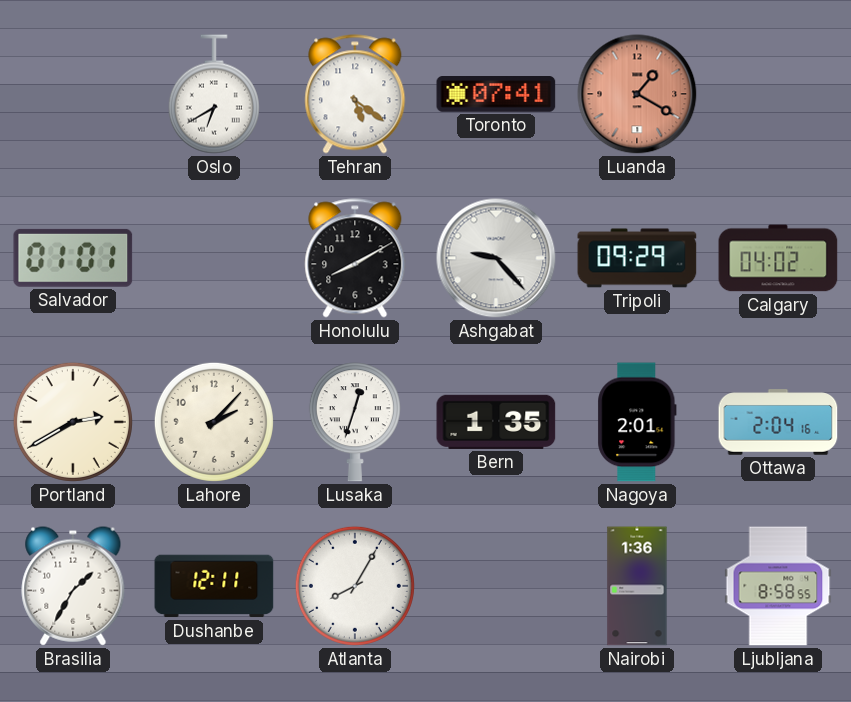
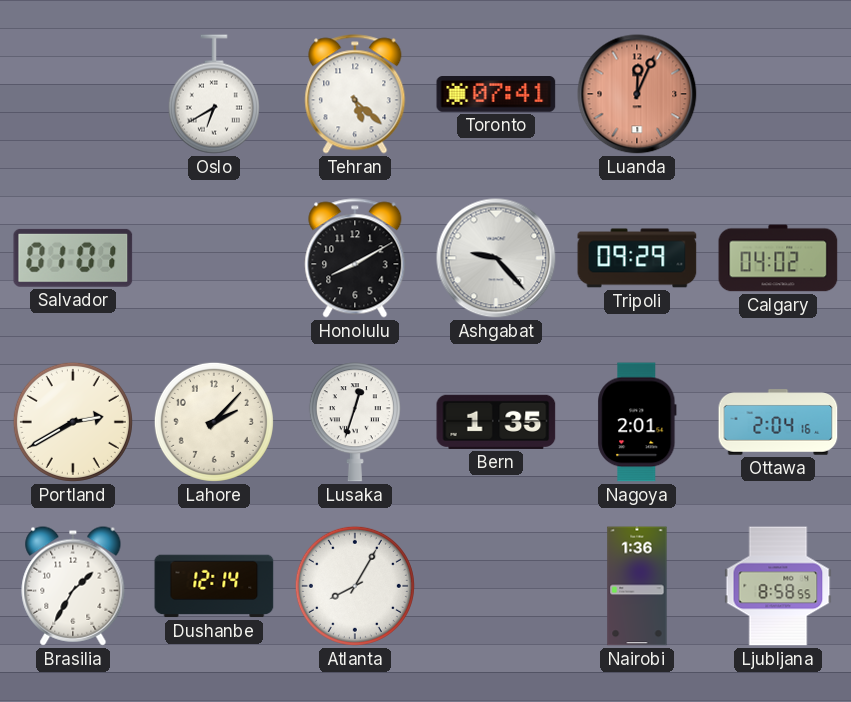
Tehran: 5:21 -> 5:22 (355, 94)
Luanda: 1:20 -> 12:04 (637, 94)
Dushanbe: 12:11 -> 12:14 (214, 586)
